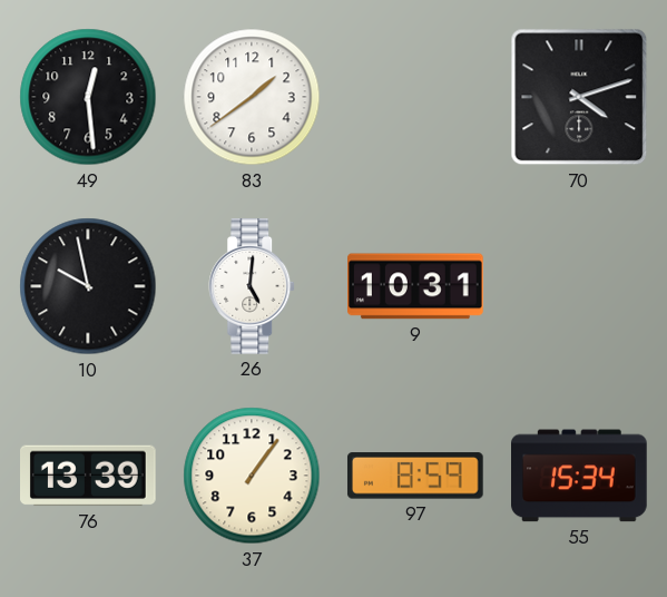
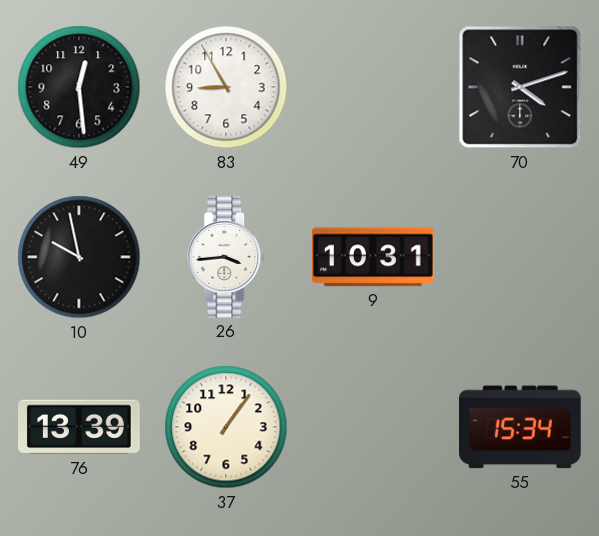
83: 1:39 -> 8:55 (226, 87)
26: 5:01 -> 3:44 (227, 257)
97: 8:59 -> none (415, 476)
